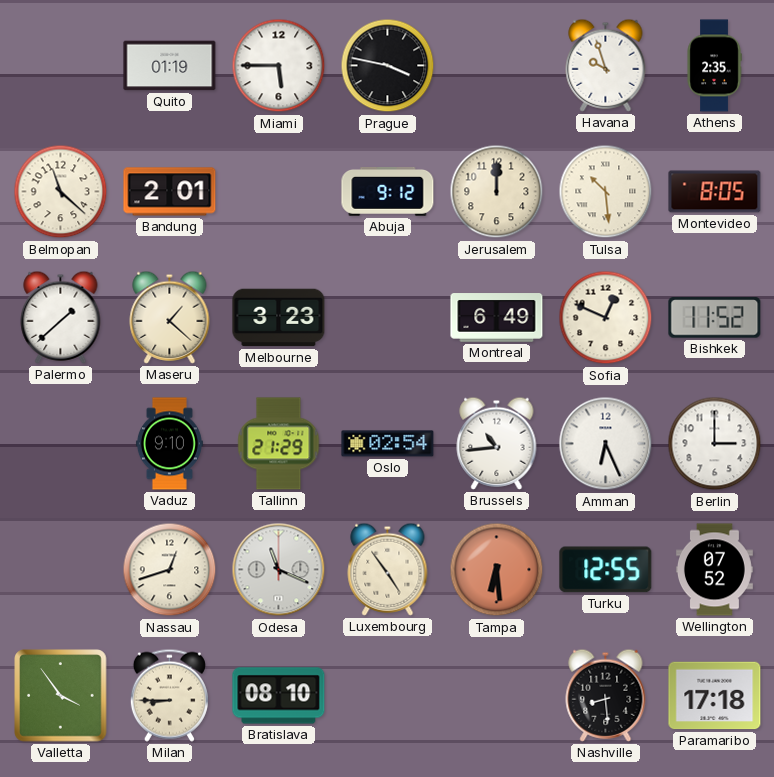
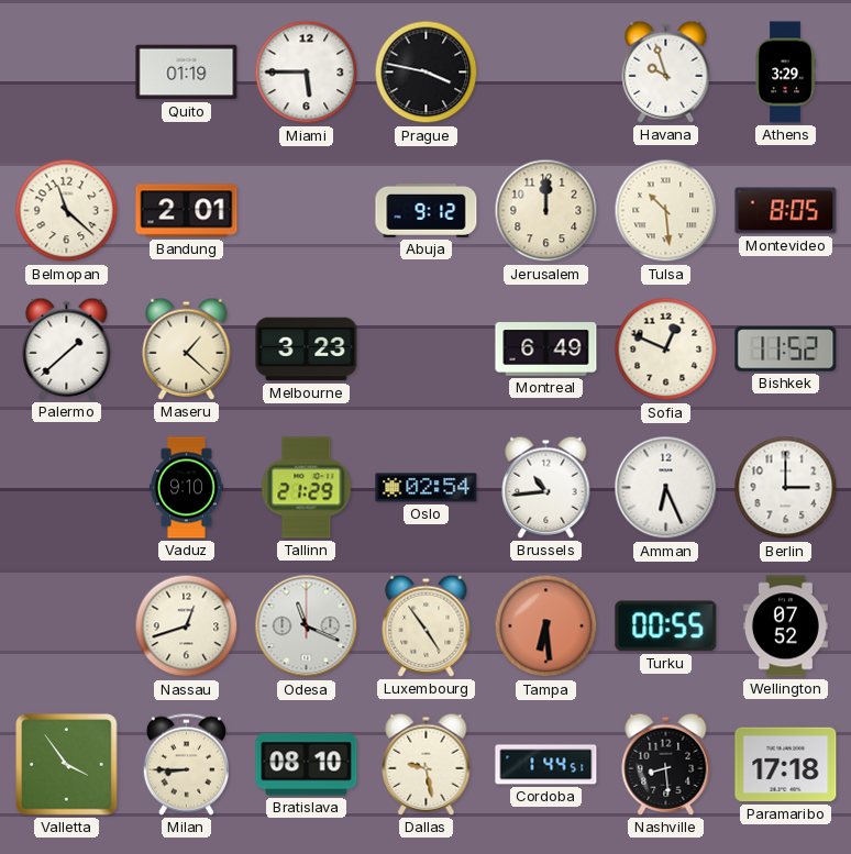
Athens: 2:35 -> 3:29 (785, 73)
Turku: 12:55 -> 00:55 (666, 626)
Dallas: none -> 9:28 (427, 764)
Cordoba: none -> 1:44 (546, 765)
